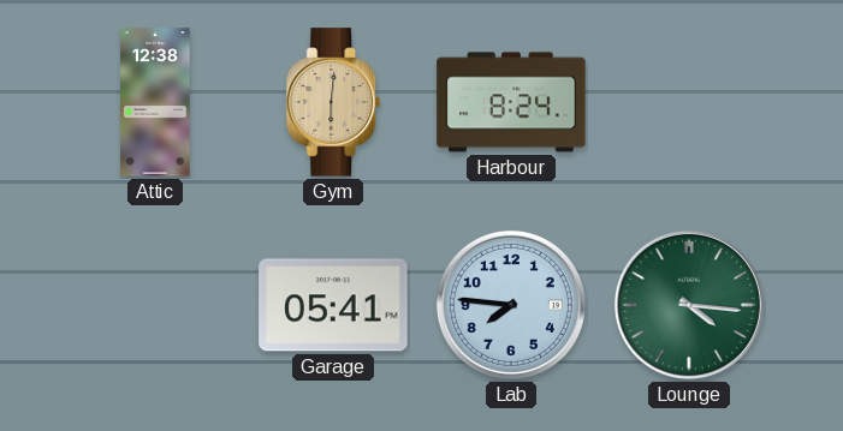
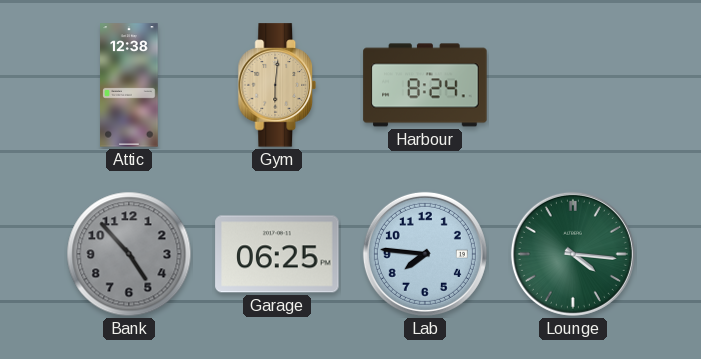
Bank: none -> 4:53 (129, 254)
Garage: 05:41 -> 06:25 (277, 254)
